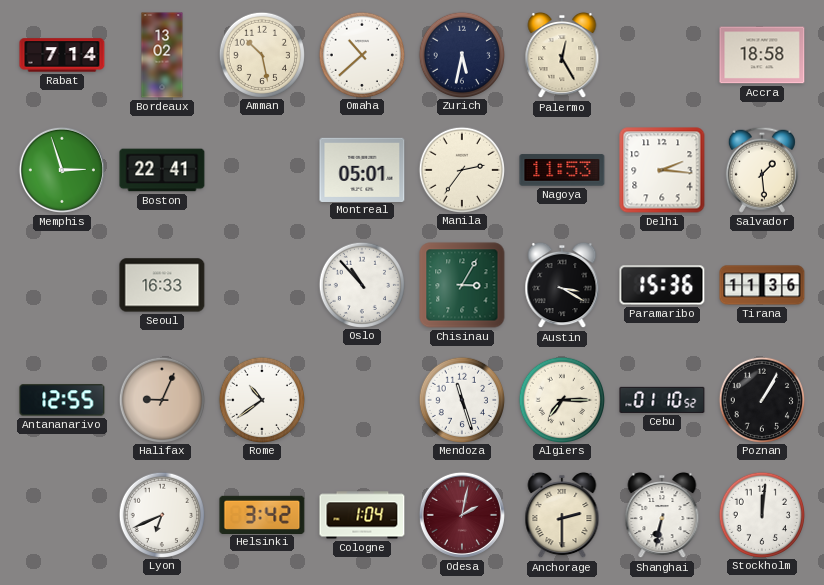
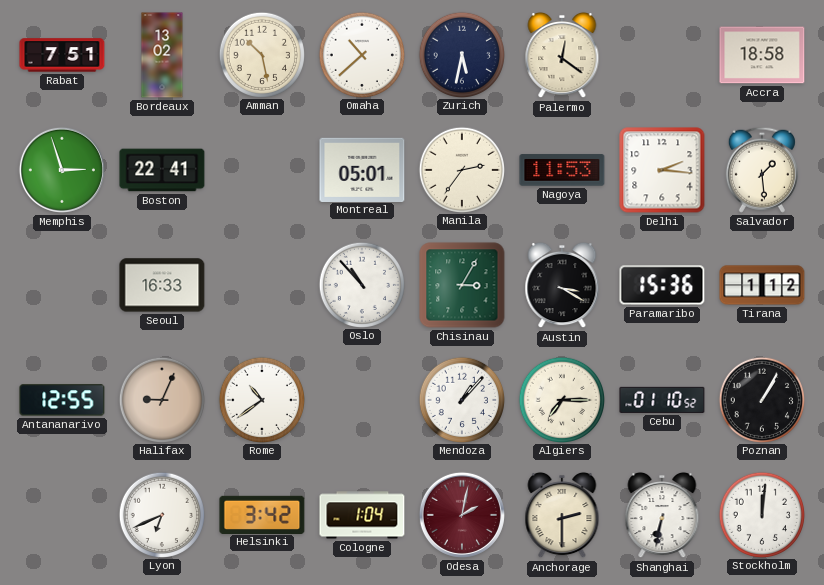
Rabat: 7:14 -> 7:51 (62, 55)
Palermo: 12:25 -> 12:21 (562, 55)
Tirana: 11:36 -> 1:12 (762, 285)
Mendoza: 11:27 -> 1:07 (461, 399)
